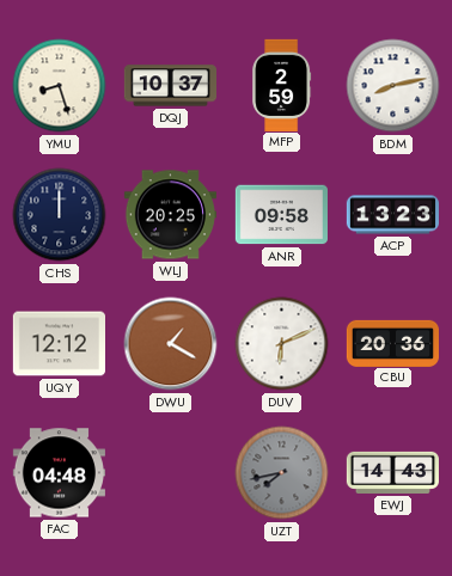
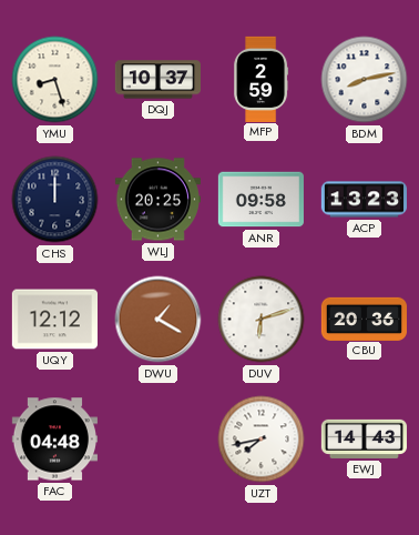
DUV: 6:11 -> 6:12 (262, 320)
UZT dial: grey -> white (262, 440)
